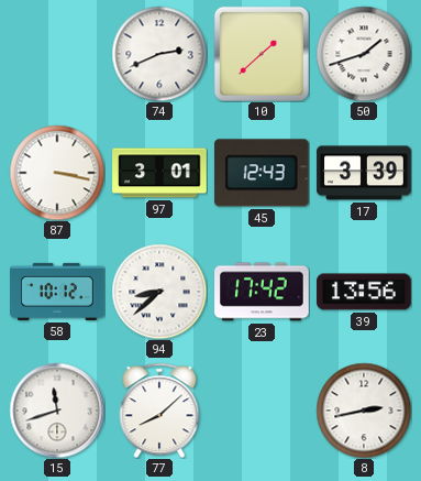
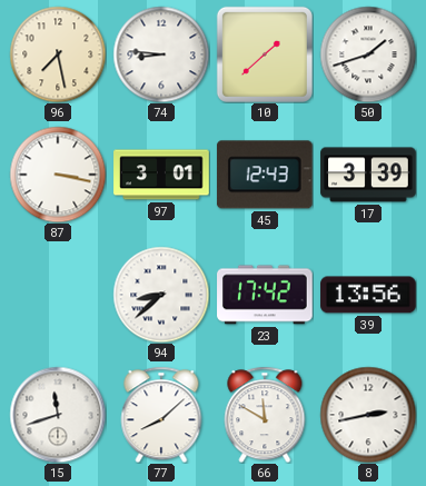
96: none -> 7:28 (58, 54)
74: 2:41 -> 8:46 (161, 54)
58: 10:12 -> none (57, 292)
66: none -> 11:50 (265, 415)
